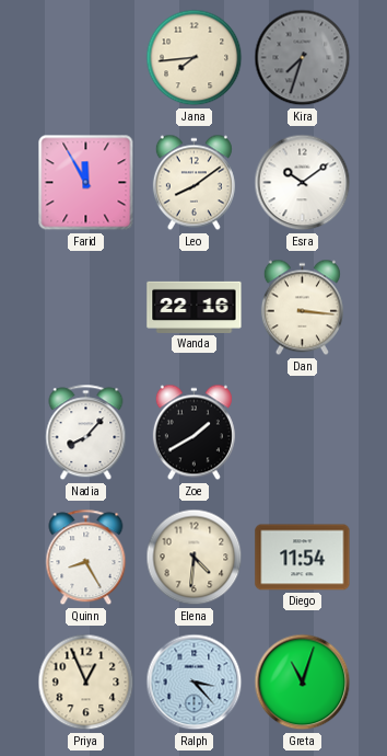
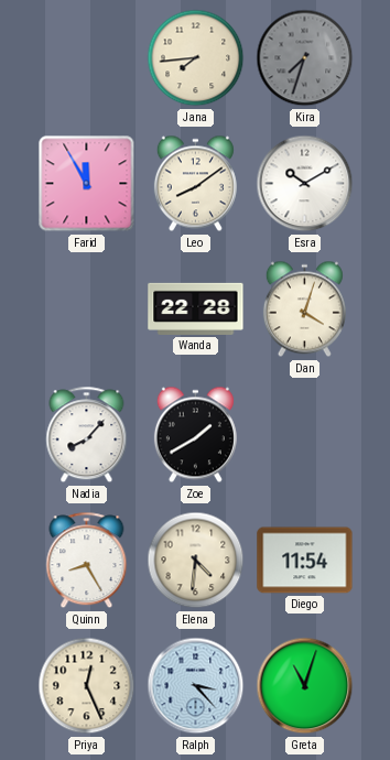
Esra: 10:09 -> 10:10 (305, 184)
Wanda: 22:16 -> 22:28 (196, 308)
Dan: 3:16 -> 4:03 (304, 310)
Priya: 12:56 -> 12:26 (87, 686)
